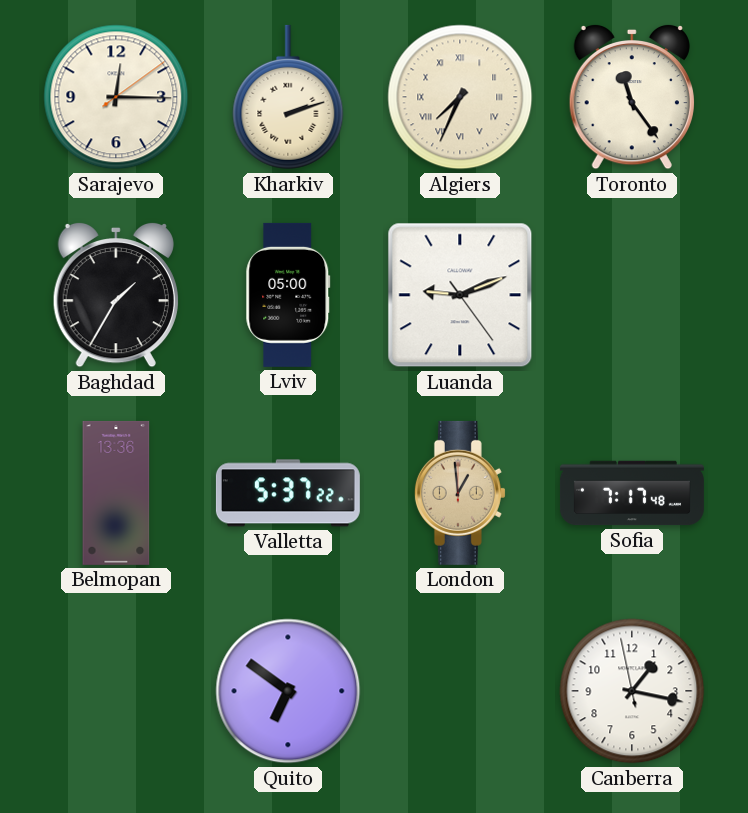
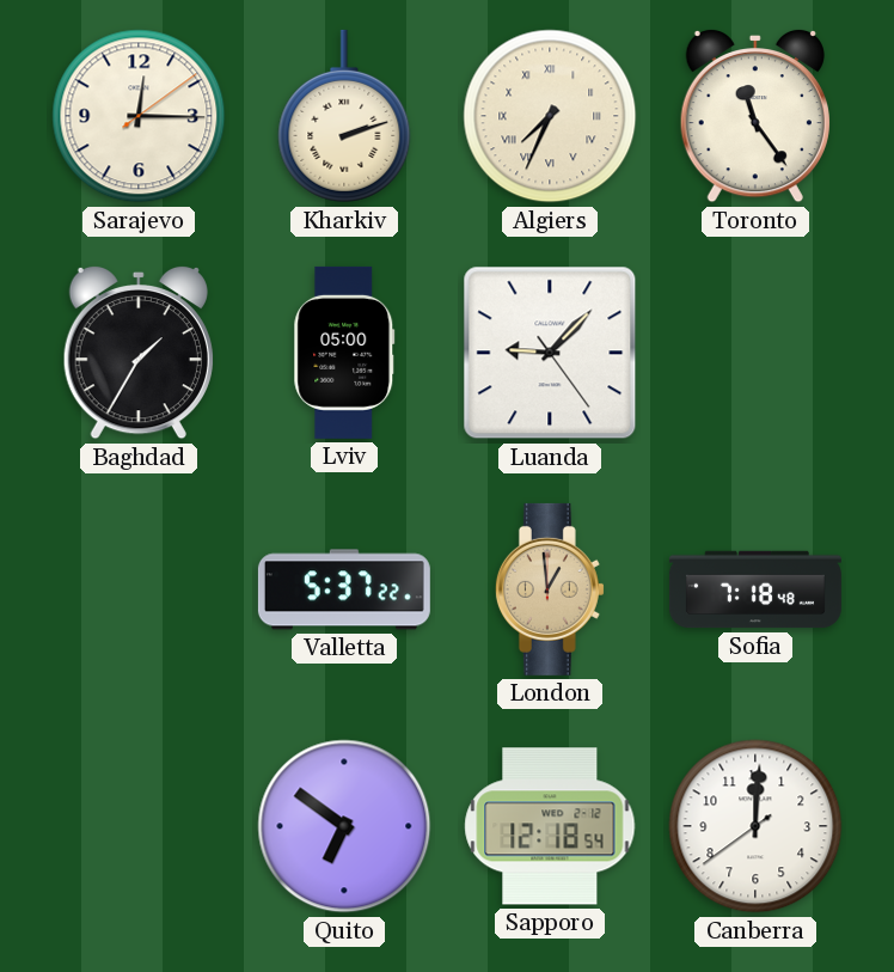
Luanda: 9:11 -> 9:07 (550, 353)
Belmopan: 13:36 -> none (116, 493)
Sofia: 7:17 -> 7:18 (755, 589)
Sapporo: none -> 12:18 (550, 826)
Canberra: 1:16 -> 12:00 (755, 826)
